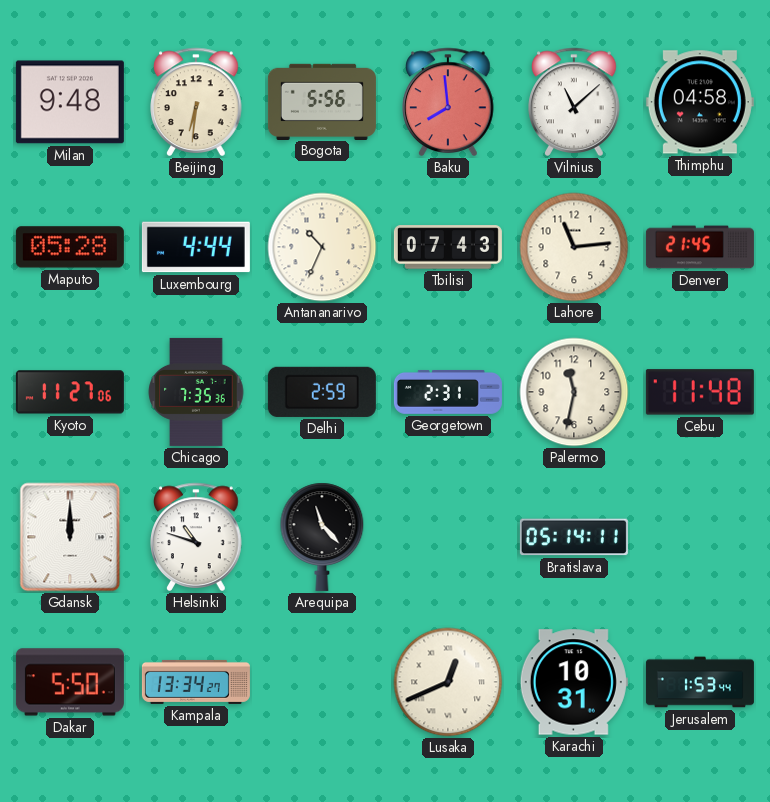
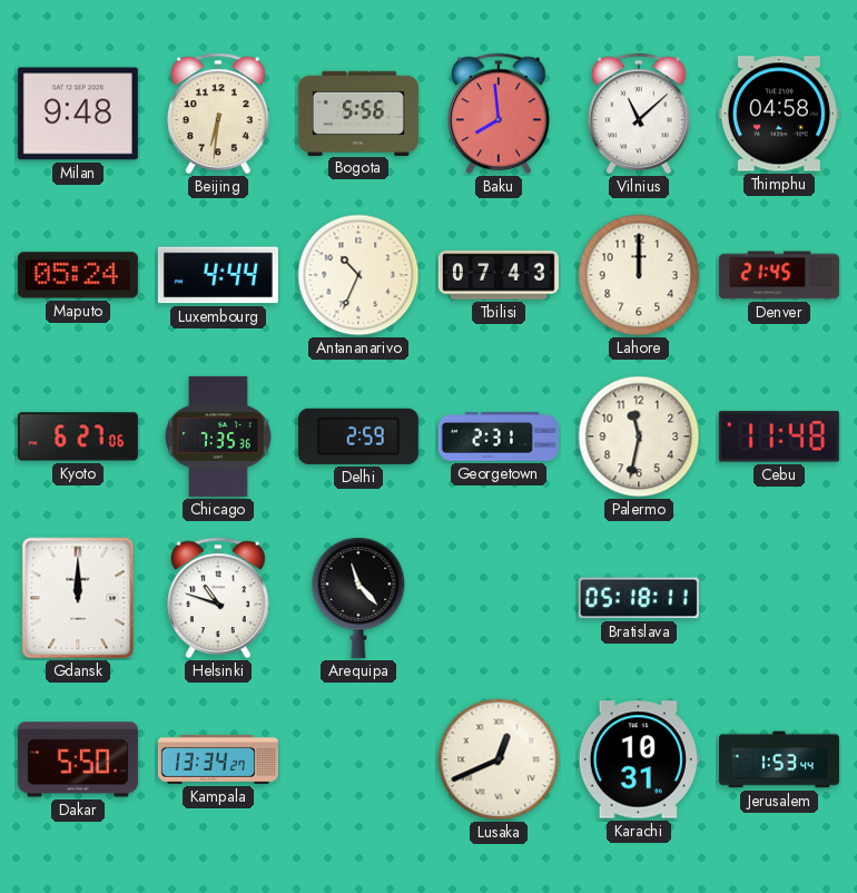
Maputo: 05:28 -> 05:24 (78, 275)
Lahore: 11:14 -> 12:00 (639, 275)
Kyoto: 11:27 -> 6:27 (78, 436)
Bratislava: 05:14 -> 05:18 (639, 598)
